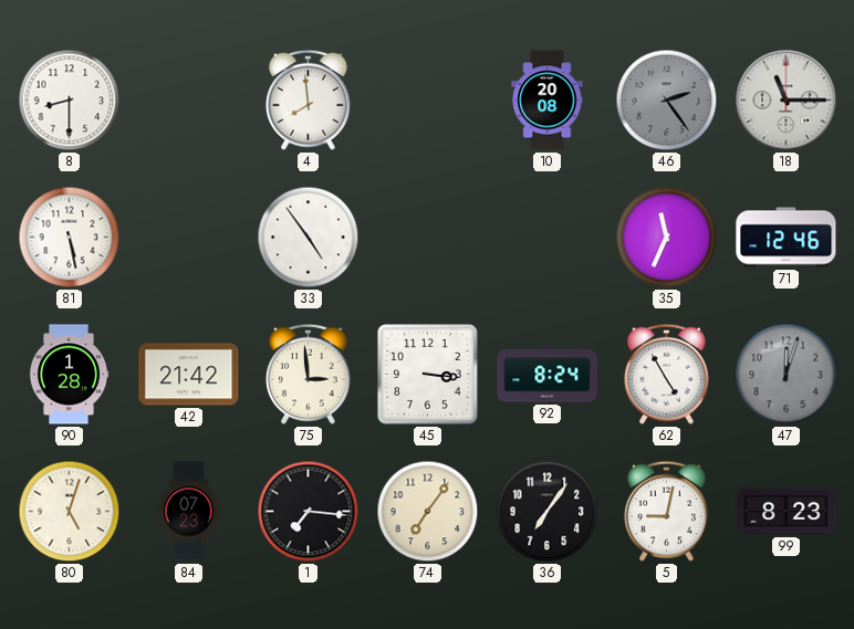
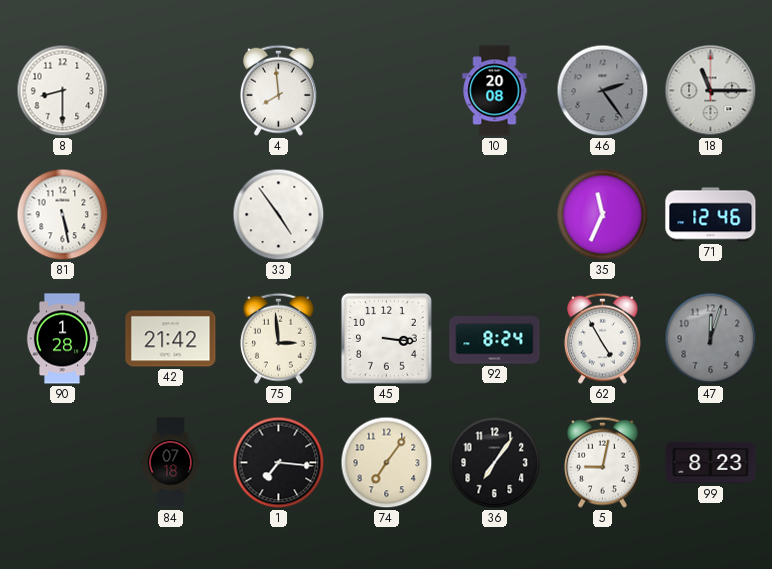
80: 5:03 -> none (70, 512)
84: 07:23 -> 07:18 (171, 463)
